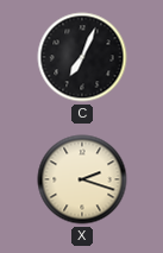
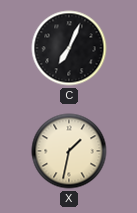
X: 2:18 -> 1:32 (69, 151)
